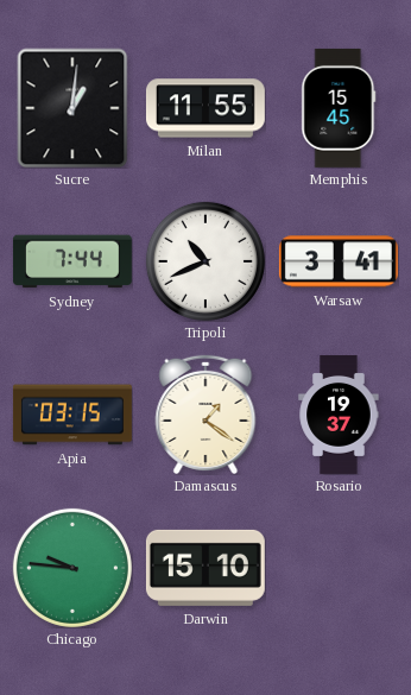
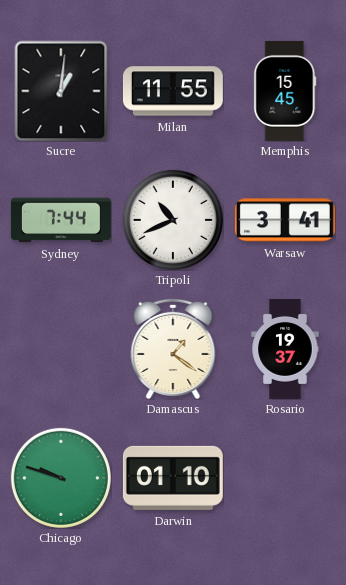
Apia: 03:15 -> none (72, 415)
Chicago: 9:46 -> 9:48 (61, 478)
Darwin: 15:10 -> 01:10 (173, 478)
